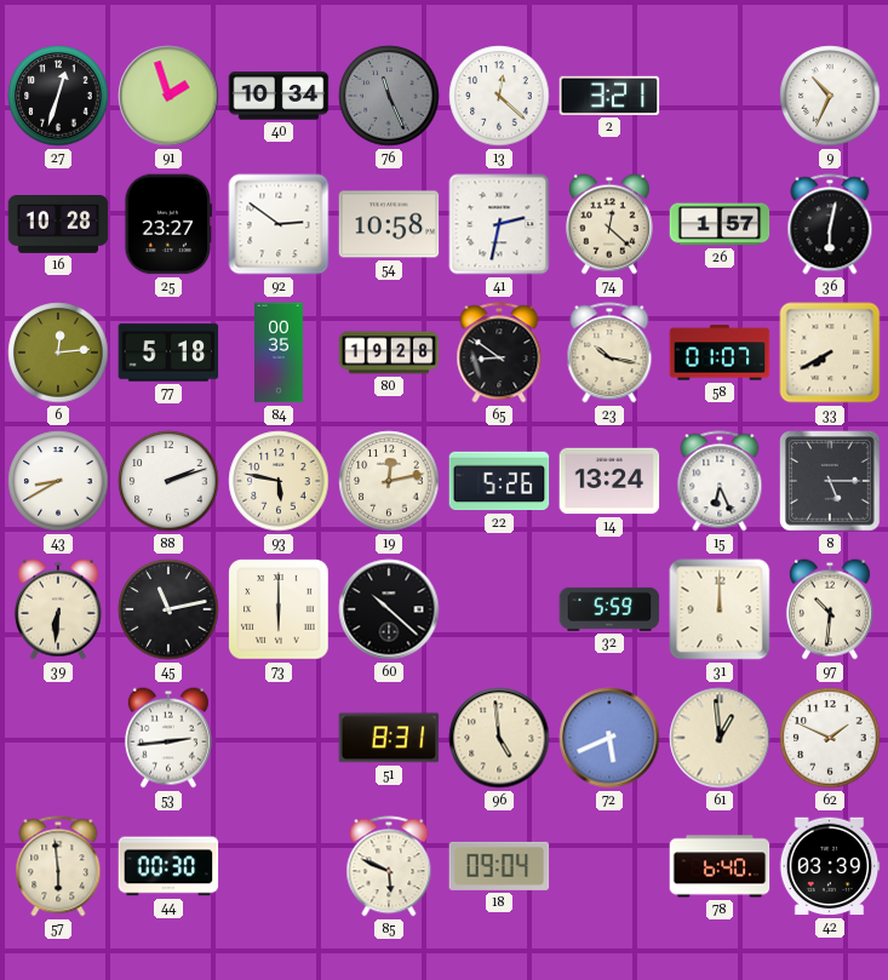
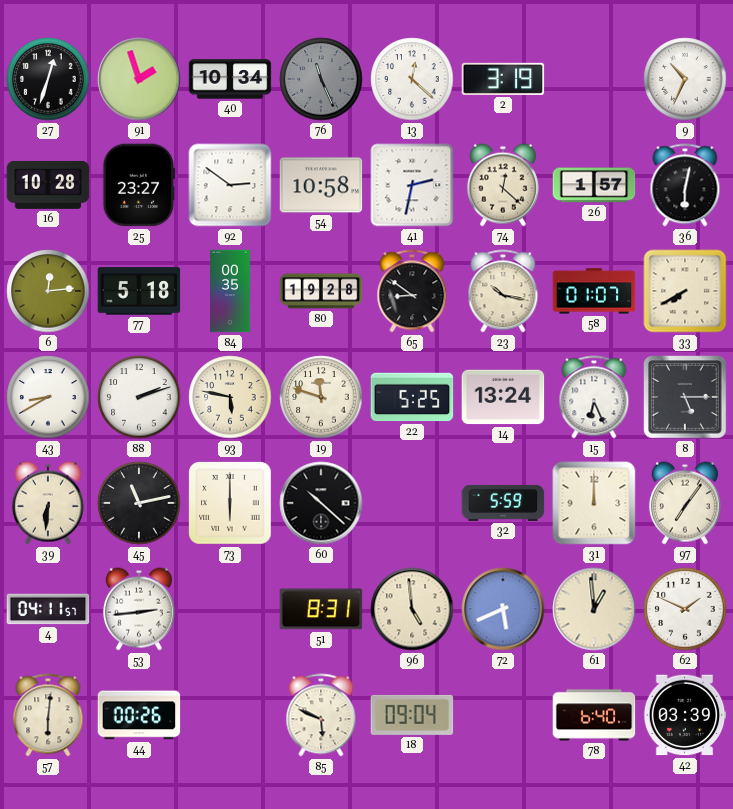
2: 3:21 -> 3:19 (503, 79)
19: 12:13 -> 11:48 (321, 397)
22: 5:26 -> 5:25 (412, 397)
97: 10:31 -> 7:06 (685, 503)
4: none -> 04:11 (48, 609)
57: 5:59 -> 6:01 (48, 715)
44: 00:30 -> 00:26 (139, 715)
